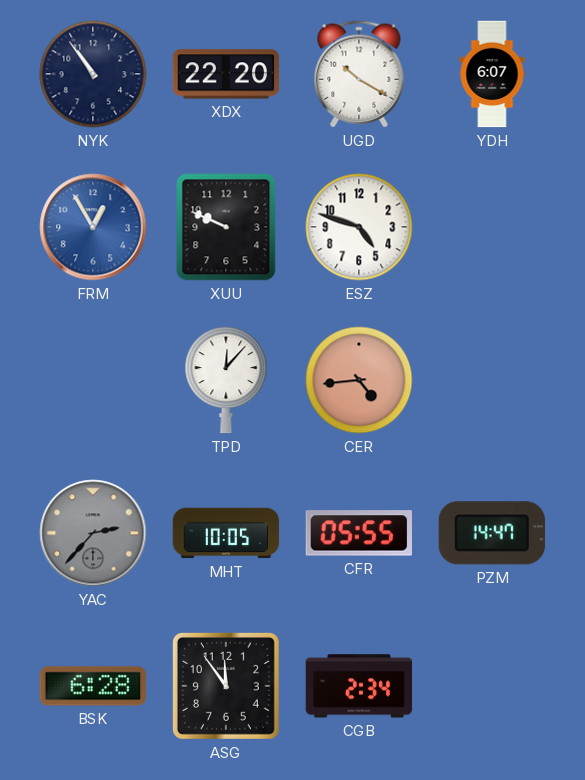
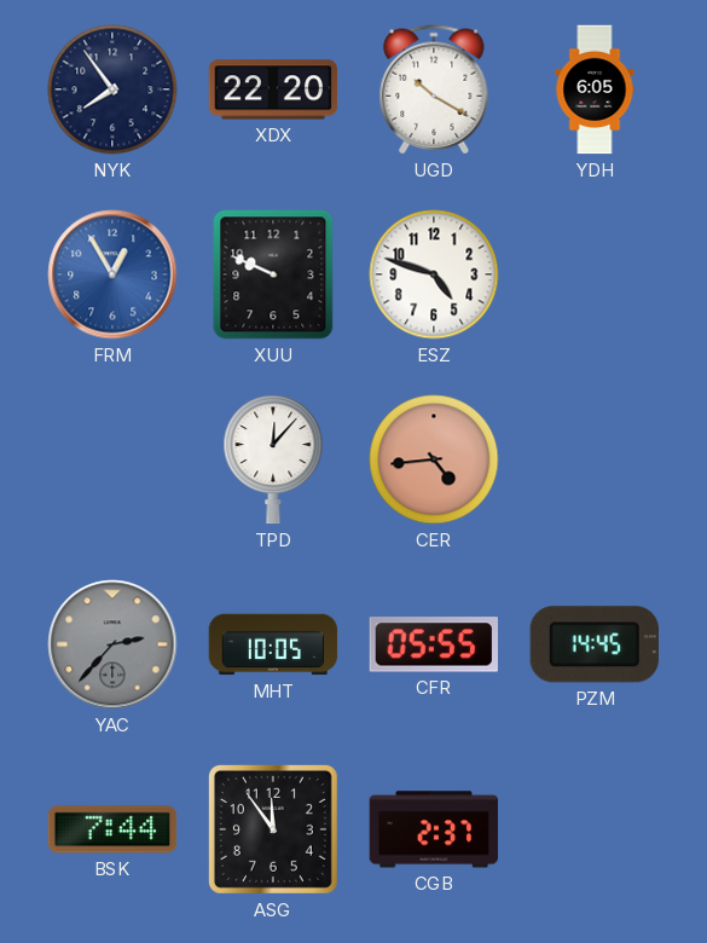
NYK: 10:54 -> 7:54 (112, 89)
YDH: 6:07 -> 6:05 (595, 89)
PZM: 14:47 -> 14:45 (595, 644)
BSK: 6:28 -> 7:44 (112, 829)
CGB: 2:34 -> 2:37 (434, 829)
